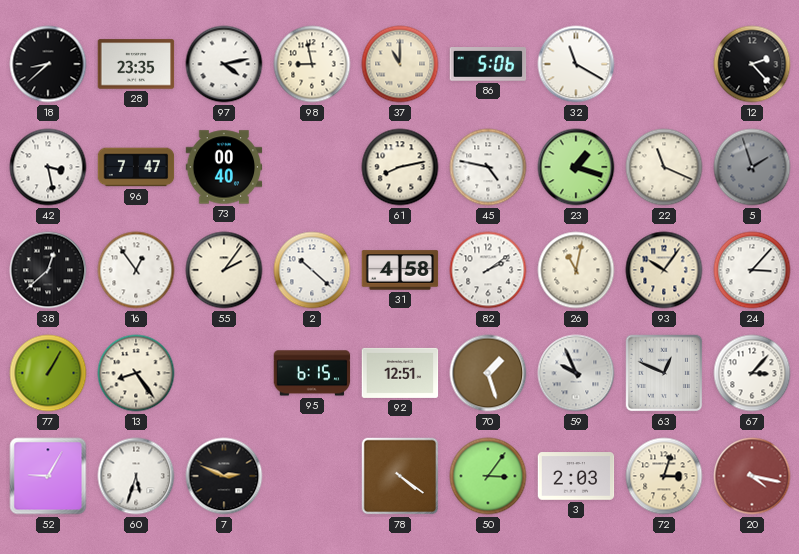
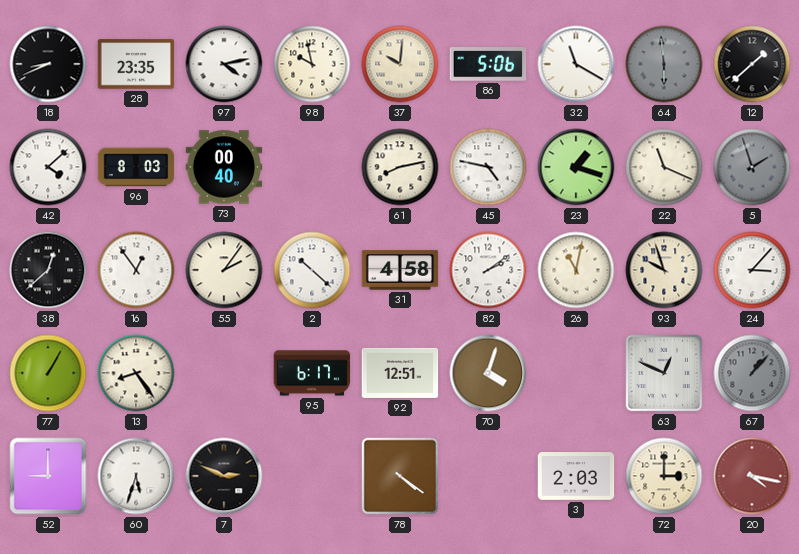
18: 8:38 -> 8:41 (48, 64)
98: 8:58 -> 9:58 (312, 64)
37: 11:00 -> 10:01 (400, 64)
64: none -> 5:59 (664, 64)
12: 2:23 -> 1:38 (752, 64)
42: 3:28 -> 4:08 (48, 167)
96: 7:47 -> 8:03 (136, 167)
93: 10:06 -> 9:57 (664, 270)
95: 6:15 -> 6:17 (312, 373)
70: 1:27 -> 4:03 (488, 373)
59: 9:56 -> none (576, 373)
67: 3:07 -> 1:07 (752, 373)
67 dial: white -> grey (752, 373)
52: 9:05 -> 9:00 (48, 476)
50: 3:06 -> none (488, 476)
72: 3:03 -> 3:00 (664, 476)
